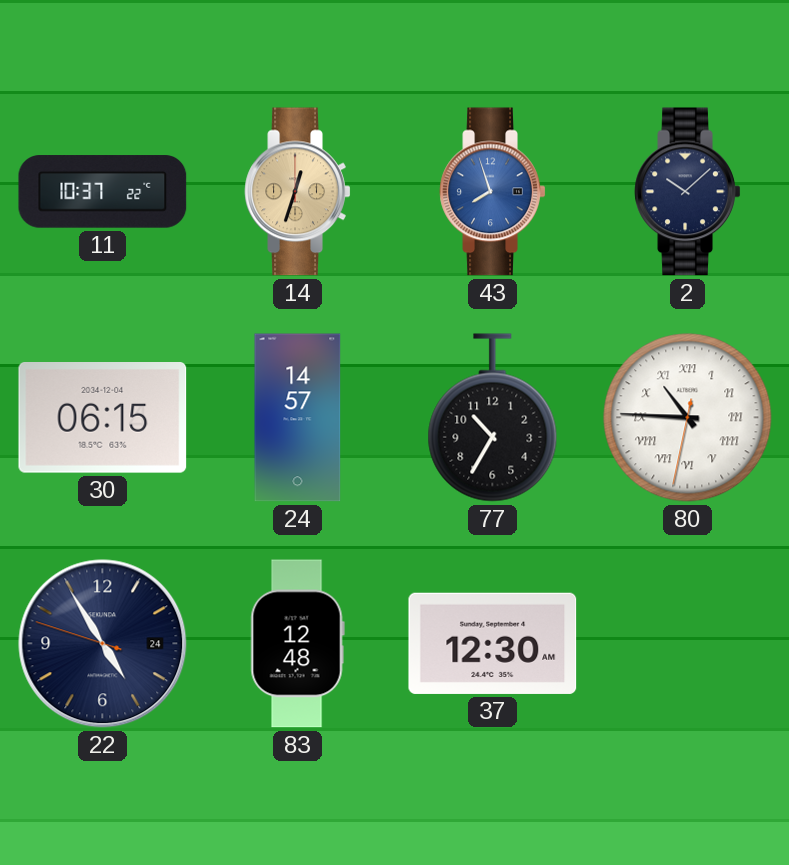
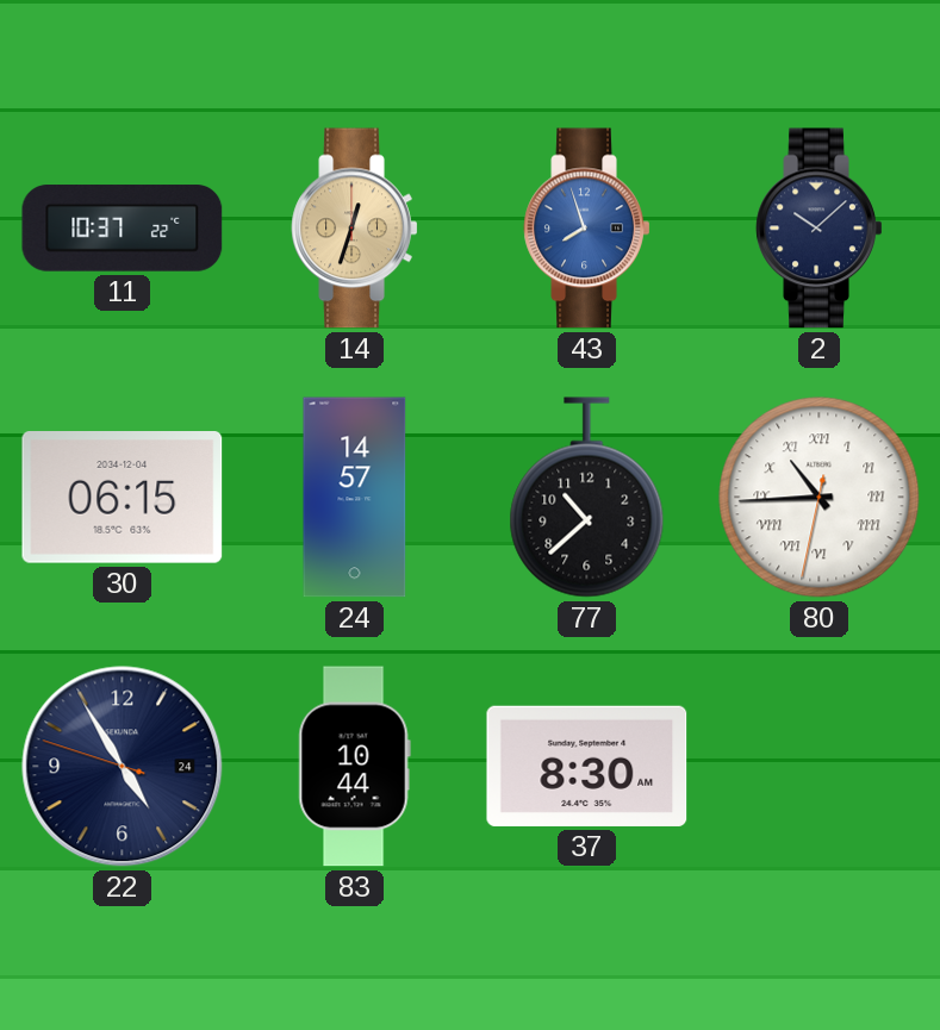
77: 10:35 -> 10:38 (587, 498)
80: 10:45 -> 10:44 (820, 498)
83: 12:48 -> 10:44 (354, 767)
37: 12:30 -> 8:30 (587, 766)
